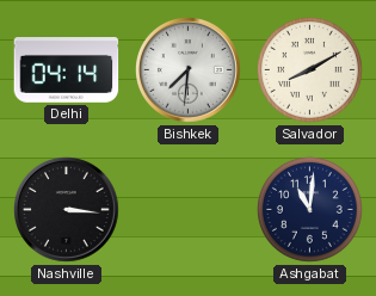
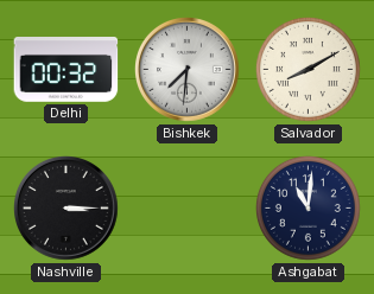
Delhi: 04:14 -> 00:32 (66, 70)
Nashville: 3:16 -> 3:15 (66, 209)
